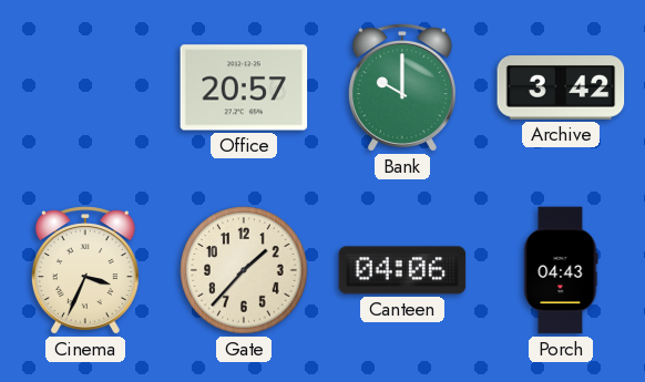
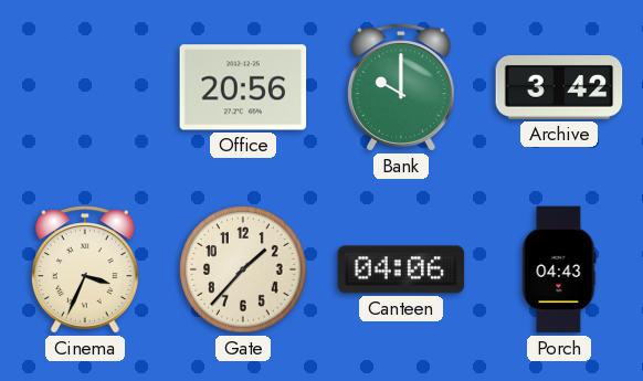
Office: 20:57 -> 20:56 (243, 87)
